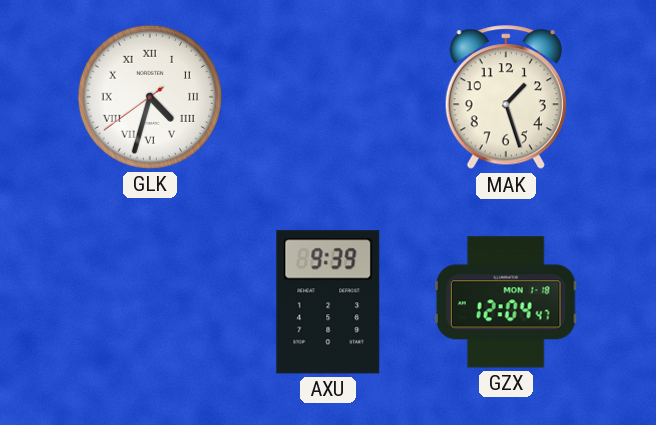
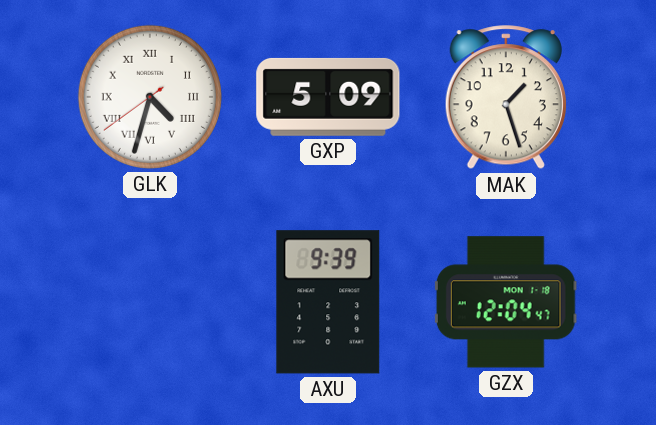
GXP: none -> 5:09 (328, 97)
